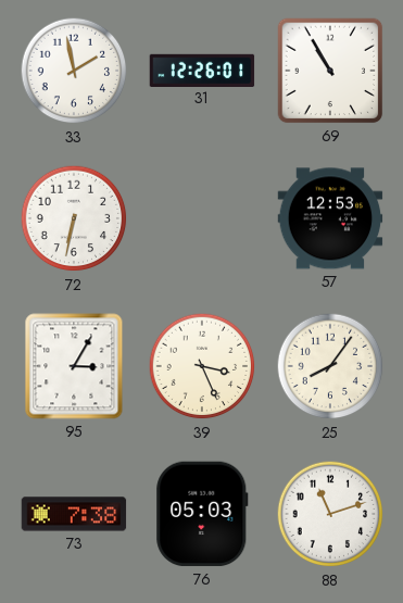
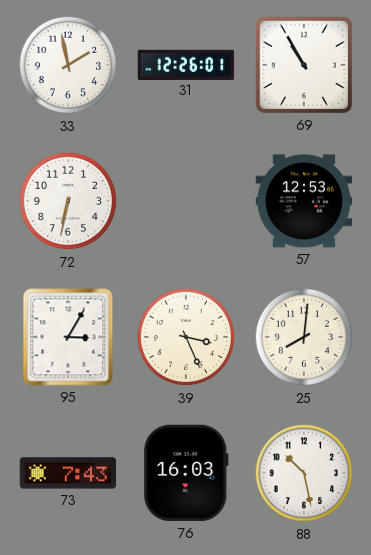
25: 8:06 -> 8:01 (304, 337)
73: 7:38 -> 7:43 (68, 473)
76: 05:03 -> 16:03 (186, 473)
88: 11:12 -> 10:28 (304, 473)
